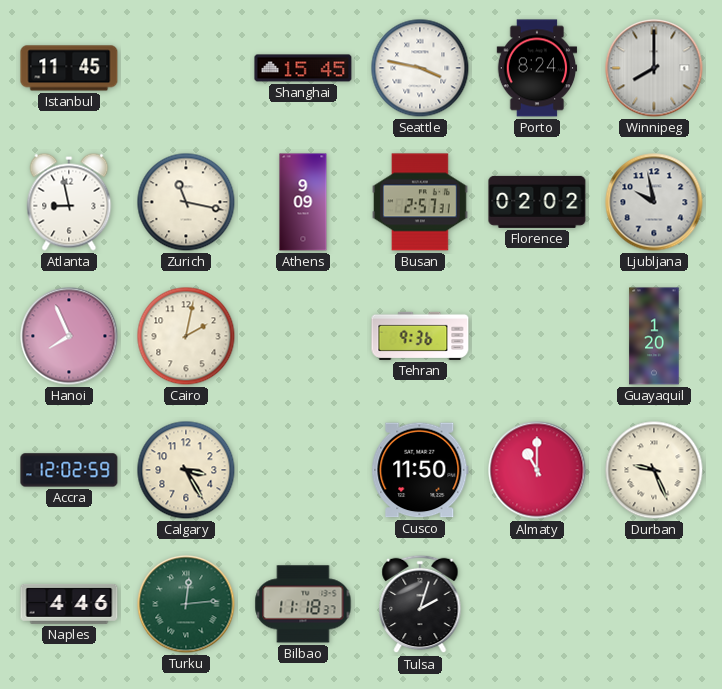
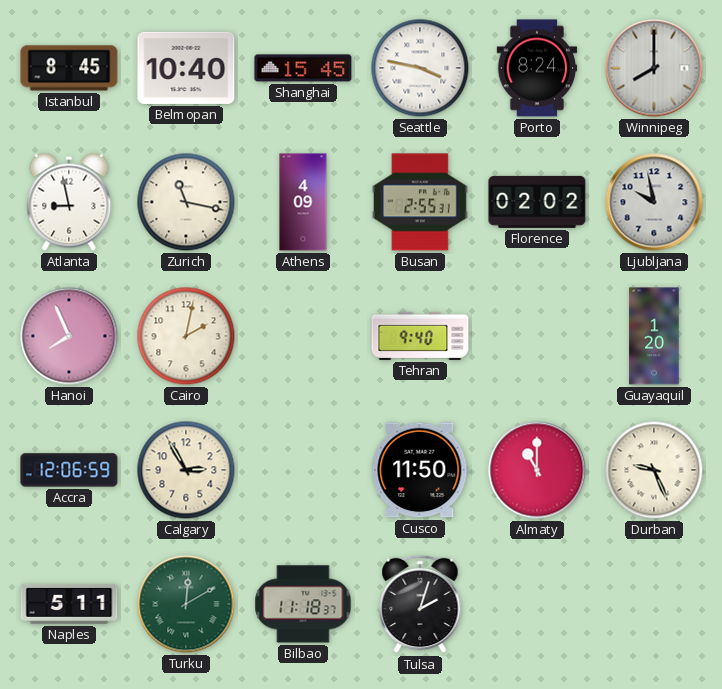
Istanbul: 11:45 -> 8:45 (69, 68)
Belmopan: none -> 10:40 (186, 68)
Athens: 9:09 -> 4:09 (303, 202)
Busan: 2:57 -> 2:55 (420, 202)
Tehran: 9:36 -> 9:40 (420, 336)
Accra: 12:02 -> 12:06 (69, 470)
Calgary: 3:25 -> 2:55 (186, 470)
Naples: 4:46 -> 5:11 (69, 604)
Turku: 12:14 -> 12:10 (186, 604)
